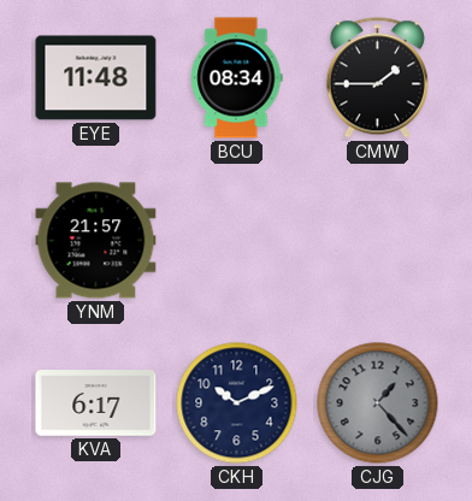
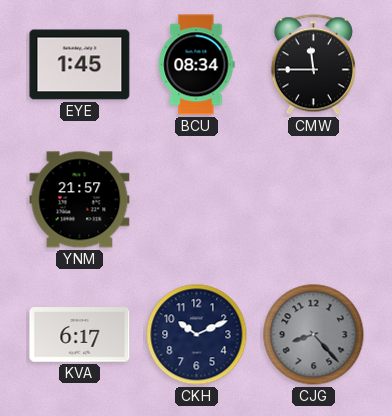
EYE: 11:48 -> 1:45 (80, 65)
CMW: 1:45 -> 11:45 (313, 65)
CJG: 1:23 -> 8:23 (314, 335)
